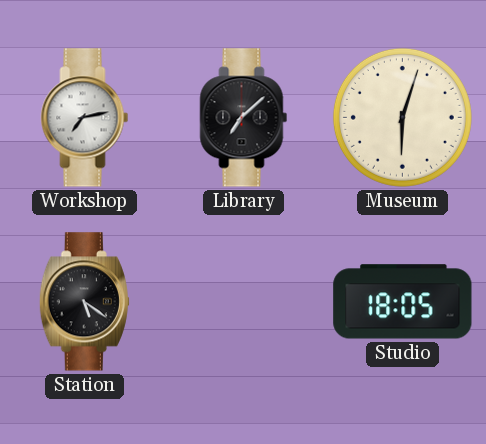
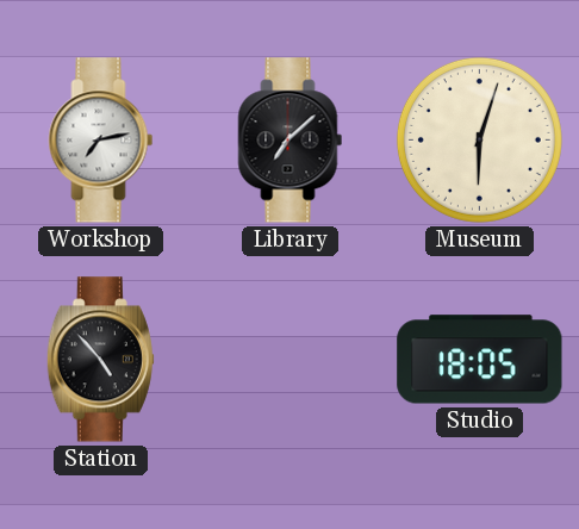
Station: 5:21 -> 4:53 (100, 360)
